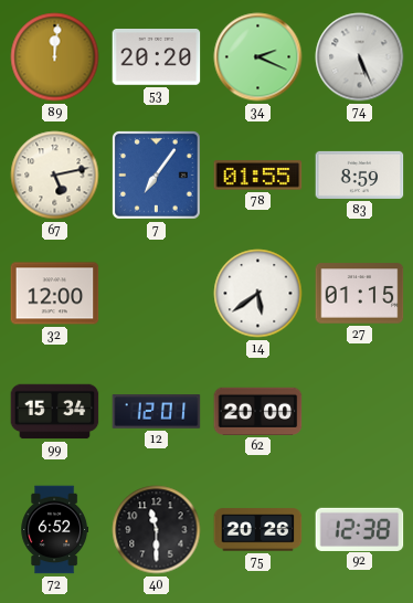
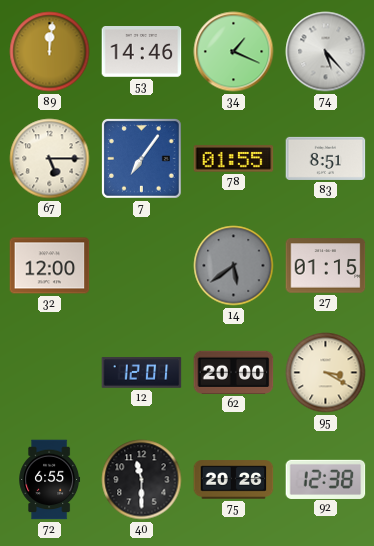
53: 20:20 -> 14:46 (142, 52)
34: 2:19 -> 1:19 (234, 52)
74: 5:26 -> 5:23 (326, 52)
67: 5:13 -> 5:15 (50, 159)
83: 8:59 -> 8:51 (326, 158)
14 dial: white -> grey (234, 266)
99: 15:34 -> none (55, 412)
95: none -> 3:20 (326, 373)
72: 6:52 -> 6:55 (50, 480)
